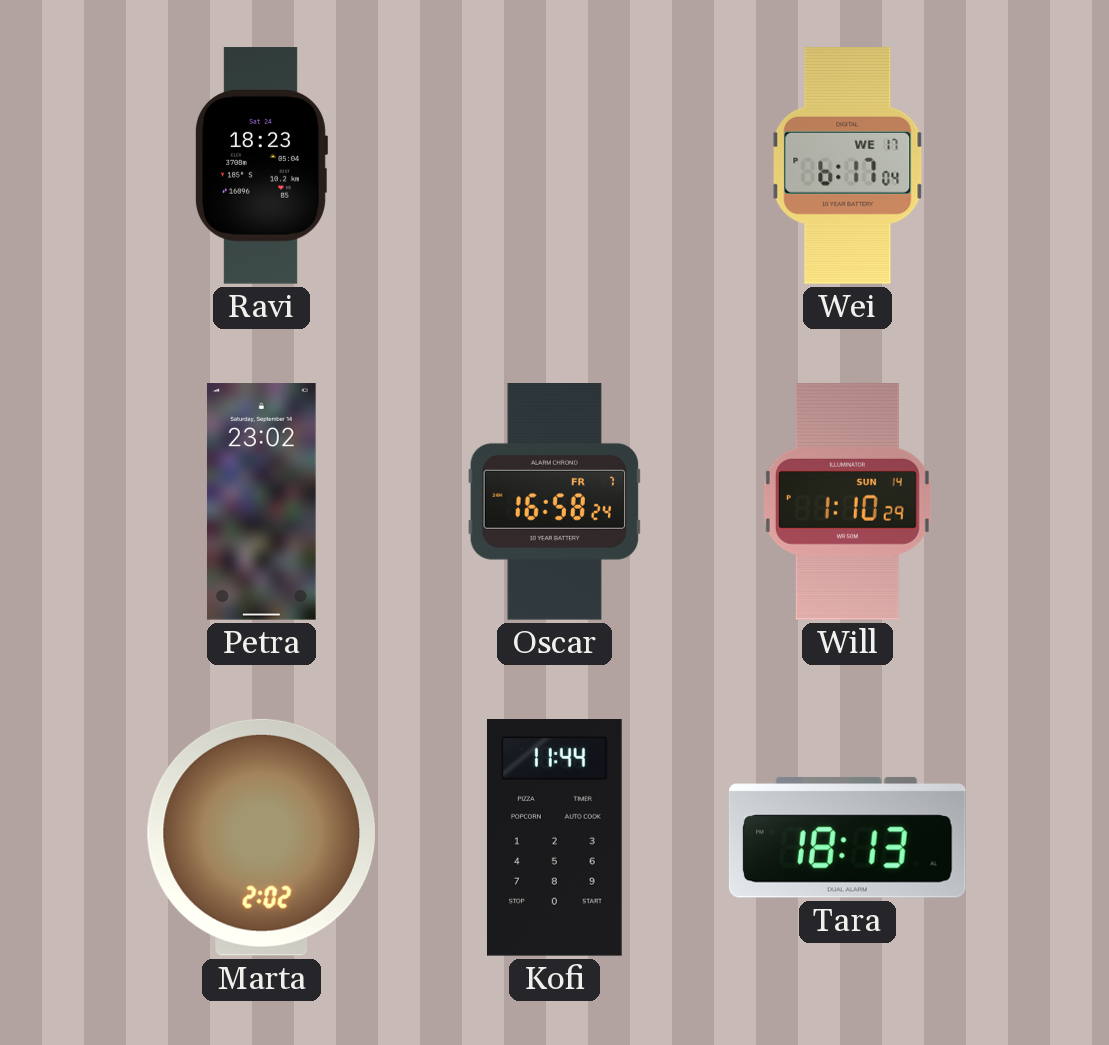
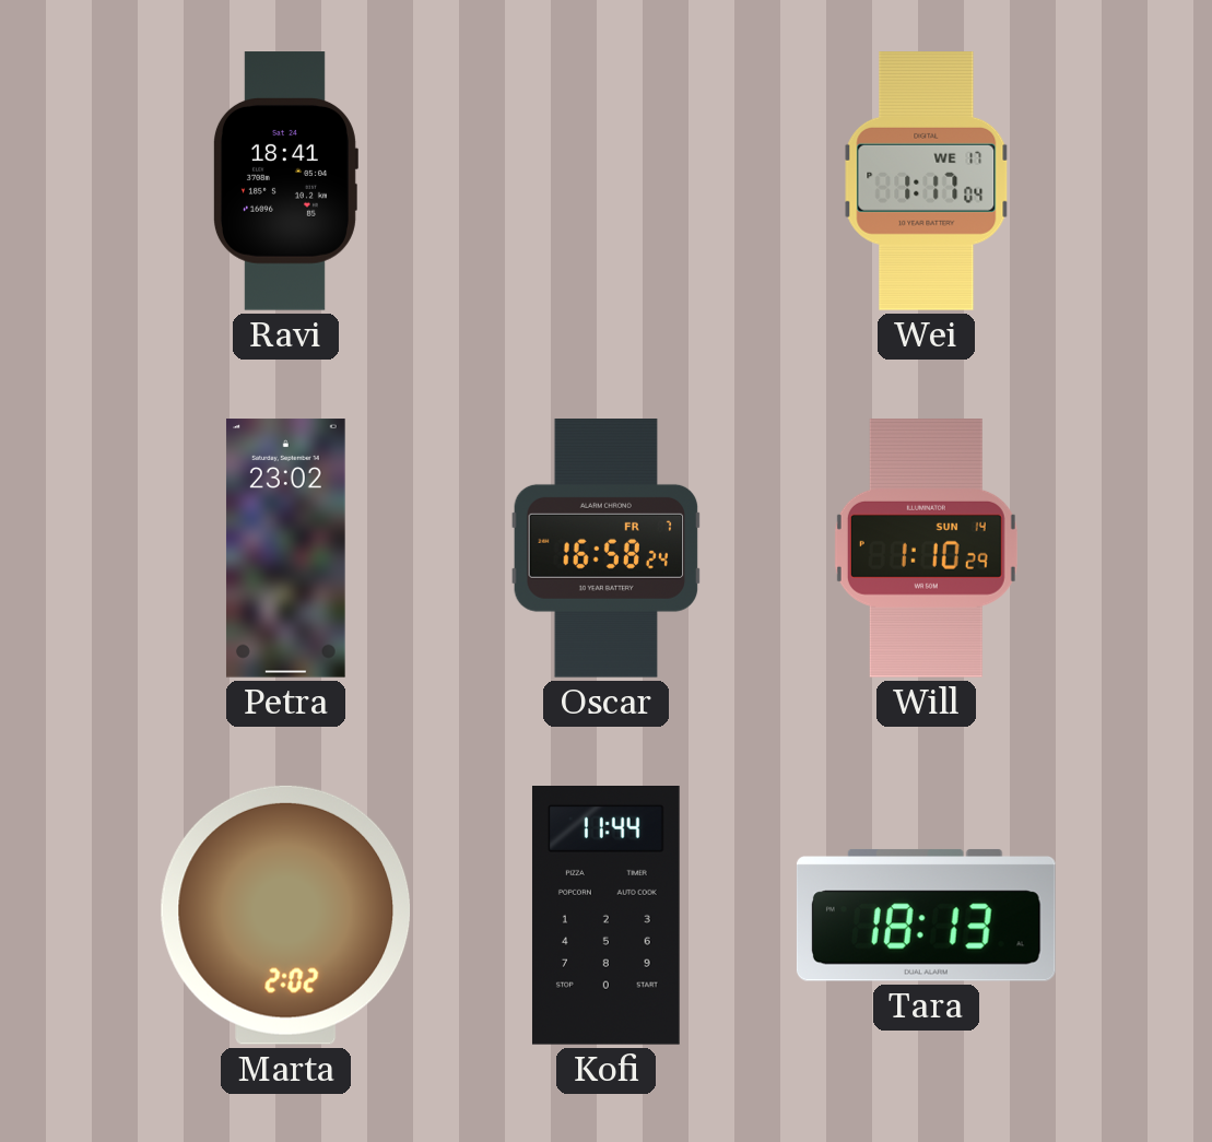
Ravi: 18:23 -> 18:41 (285, 181)
Wei: 6:17 -> 1:17 (927, 181)
